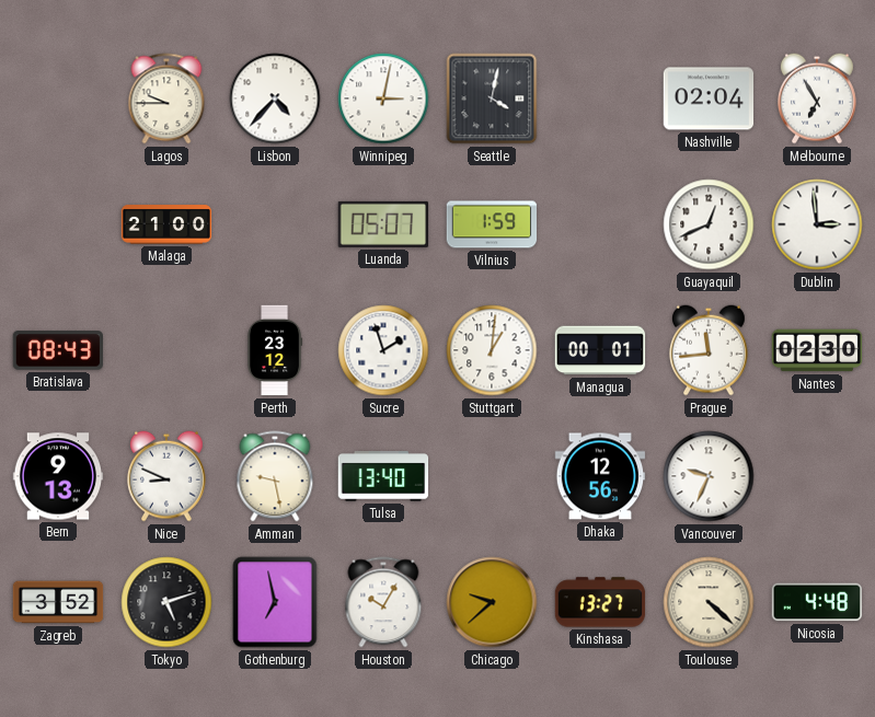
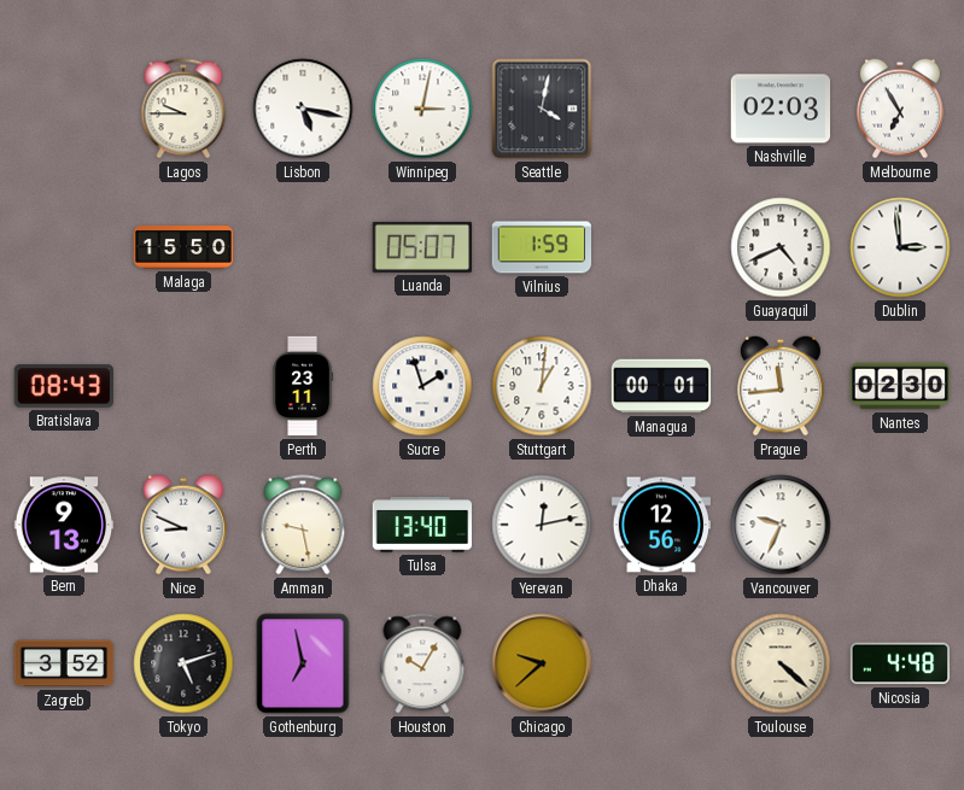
Lisbon: 4:37 -> 5:17 (303, 109)
Nashville: 02:04 -> 02:03 (781, 109)
Malaga: 21:00 -> 15:50 (183, 247)
Guayaquil: 12:41 -> 4:41 (781, 247)
Perth: 23:12 -> 23:11 (304, 386)
Yerevan: none -> 12:13 (542, 525)
Kinshasa: 13:27 -> none (600, 602)
